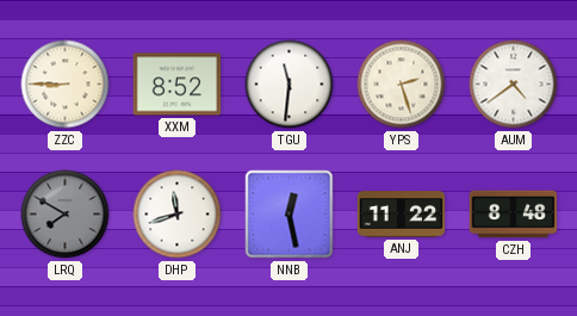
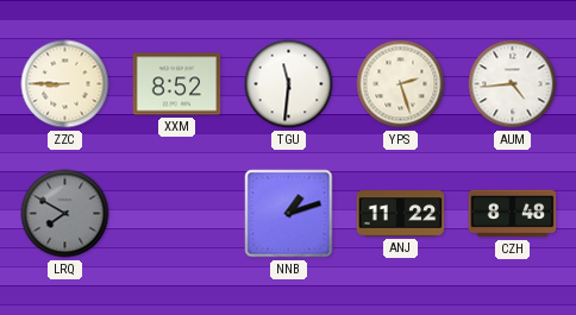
AUM: 4:39 -> 4:44 (513, 84)
DHP: 11:42 -> none (178, 215)
NNB: 12:28 -> 1:12 (289, 214)
